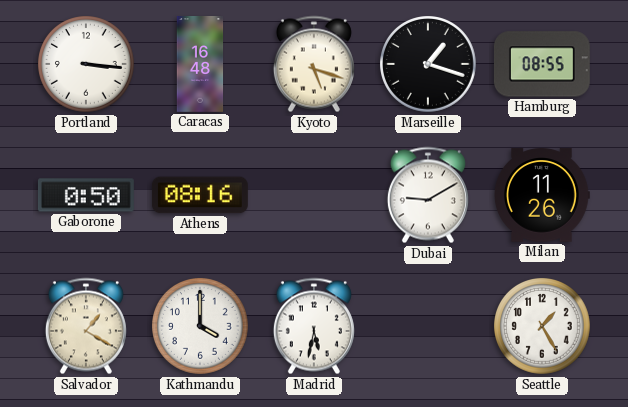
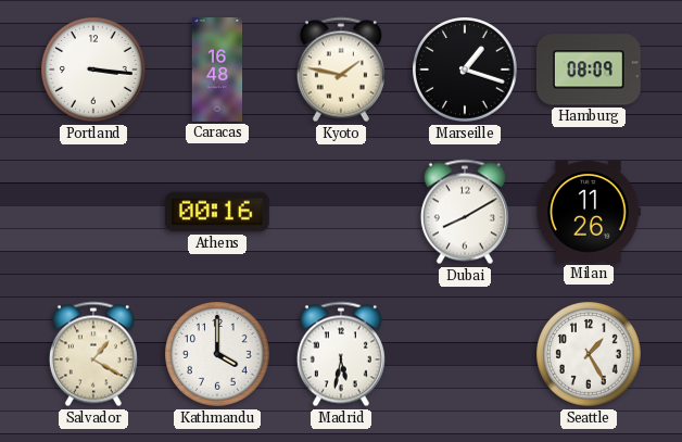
Kyoto: 5:18 -> 1:47 (341, 70)
Hamburg: 08:55 -> 08:09 (589, 70)
Gaborone: 0:50 -> none (86, 195)
Athens: 08:16 -> 00:16 (217, 212)
Dubai: 9:10 -> 8:10 (465, 212)
